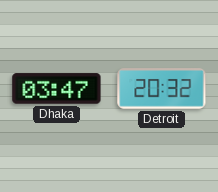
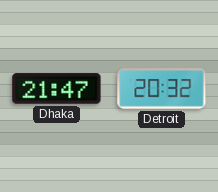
Dhaka: 03:47 -> 21:47 (57, 89)
